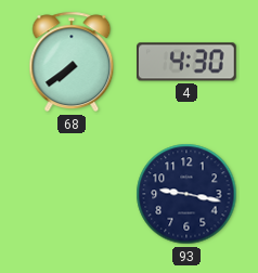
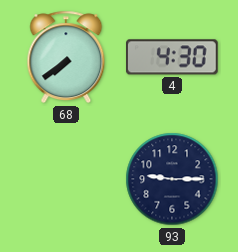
93: 9:17 -> 9:15 (172, 179)
